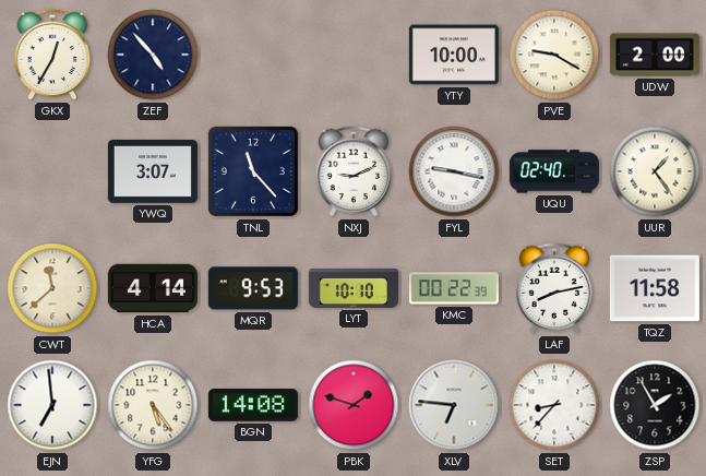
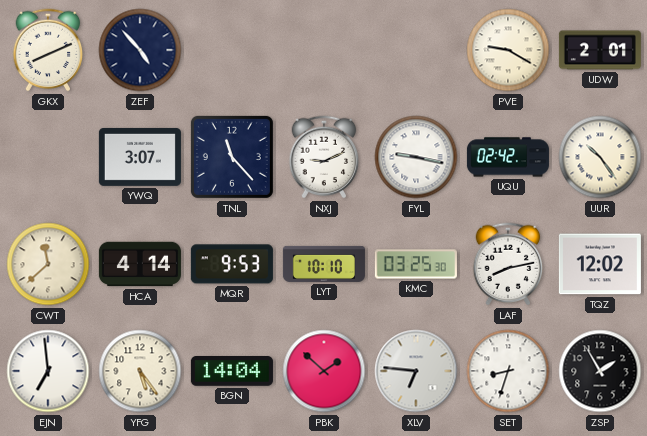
GKX: 12:35 -> 8:11 (48, 50)
YTY: 10:00 -> none (454, 55)
UDW: 2:00 -> 2:01 (600, 50)
UQU: 02:40 -> 02:42 (508, 157)
UUR: 1:24 -> 10:24 (600, 157)
KMC: 00:22 -> 03:25 (416, 264)
TQZ: 11:58 -> 12:02 (600, 264)
BGN: 14:08 -> 14:04 (232, 371)
PBK: 1:48 -> 1:52 (324, 371)
SET: 8:37 -> 8:33 (508, 371)
